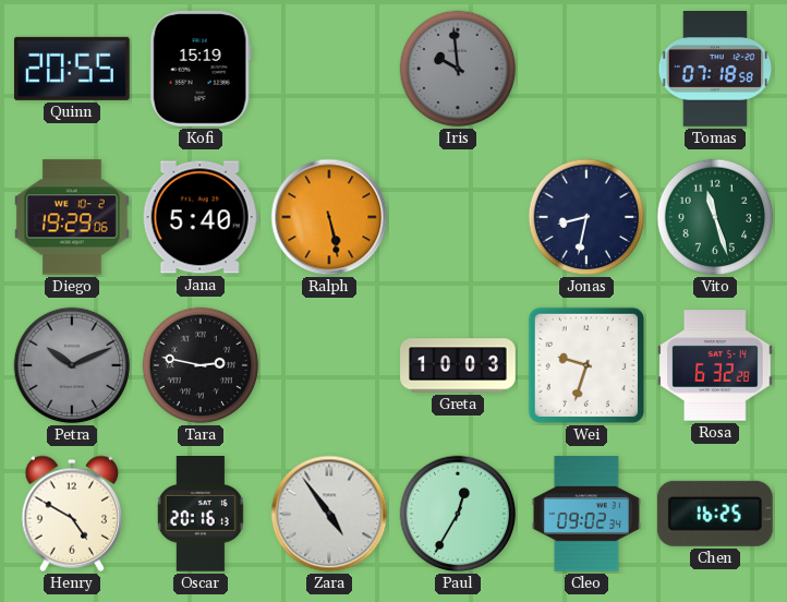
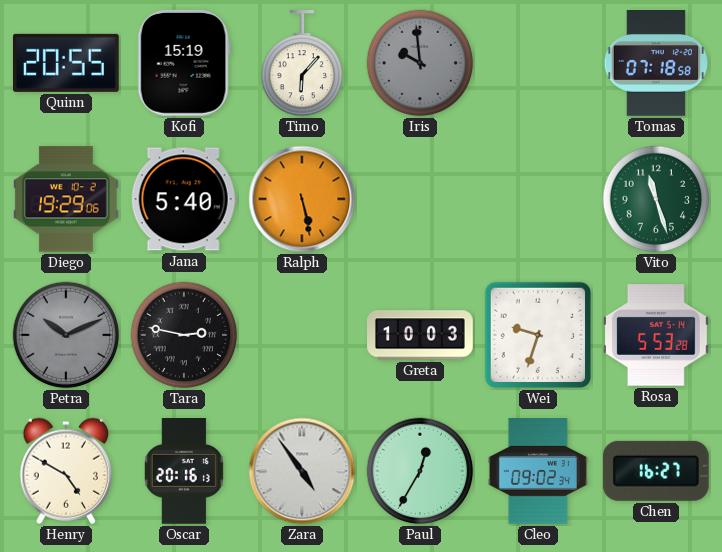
Timo: none -> 6:07 (302, 64)
Jonas: 8:32 -> none (586, 217)
Rosa: 6:32 -> 5:53 (657, 335)
Chen: 16:25 -> 16:27 (656, 471)
